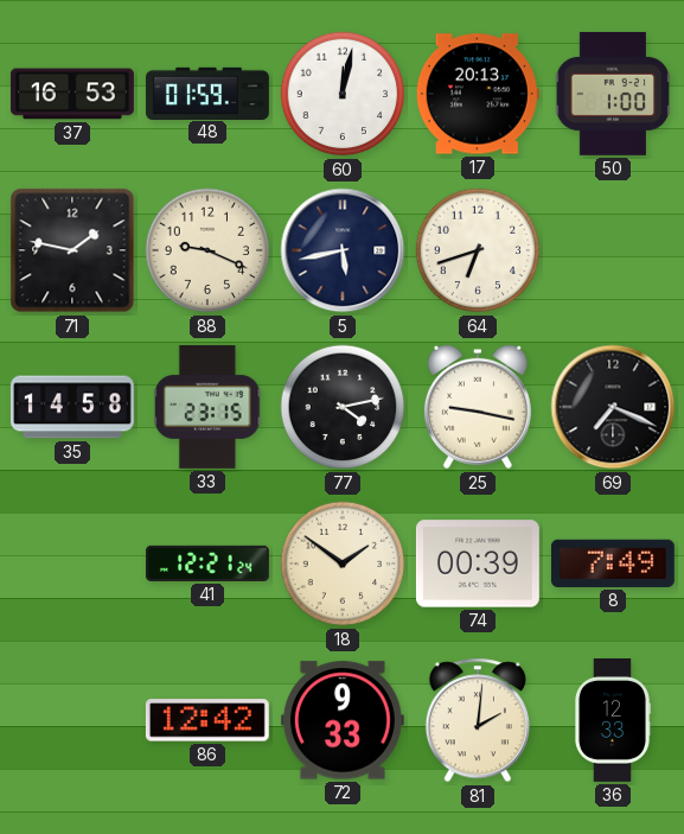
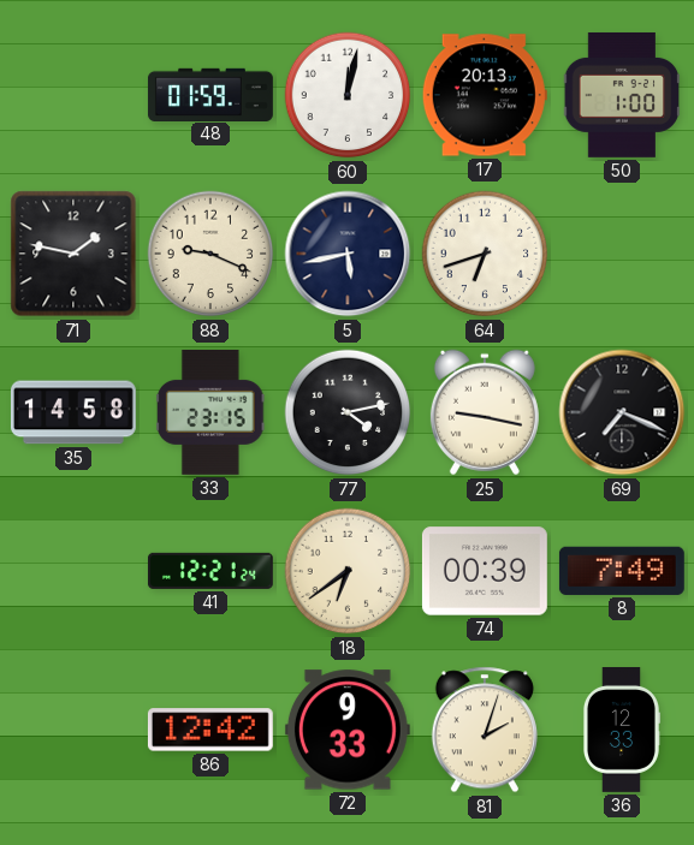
37: 16:53 -> none (72, 94)
18: 1:51 -> 6:39 (348, 571)
81: 2:01 -> 2:03 (485, 730)
